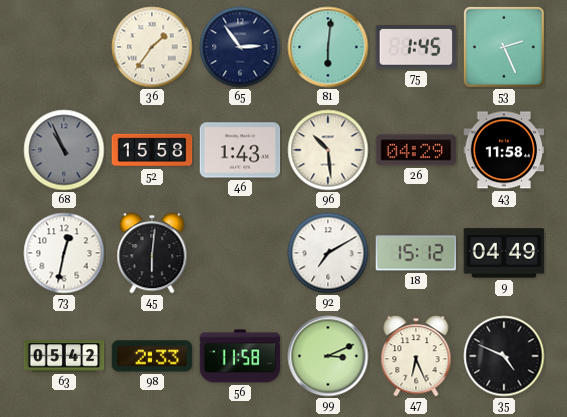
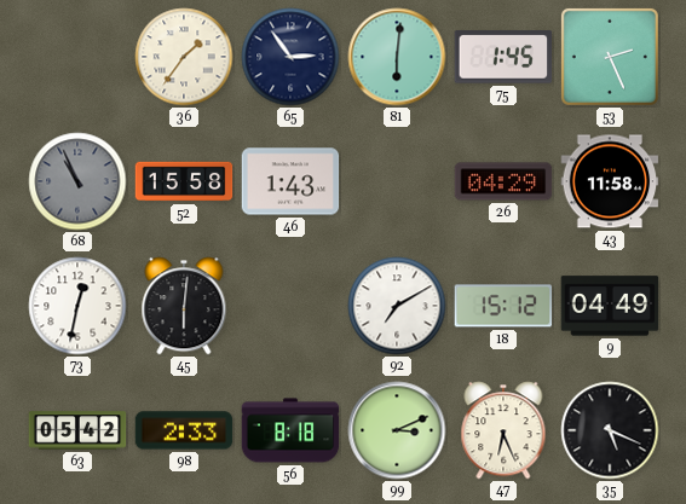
96: 10:29 -> none (328, 150)
56: 11:58 -> 8:18 (290, 430)
35: 4:49 -> 5:19 (610, 430)
